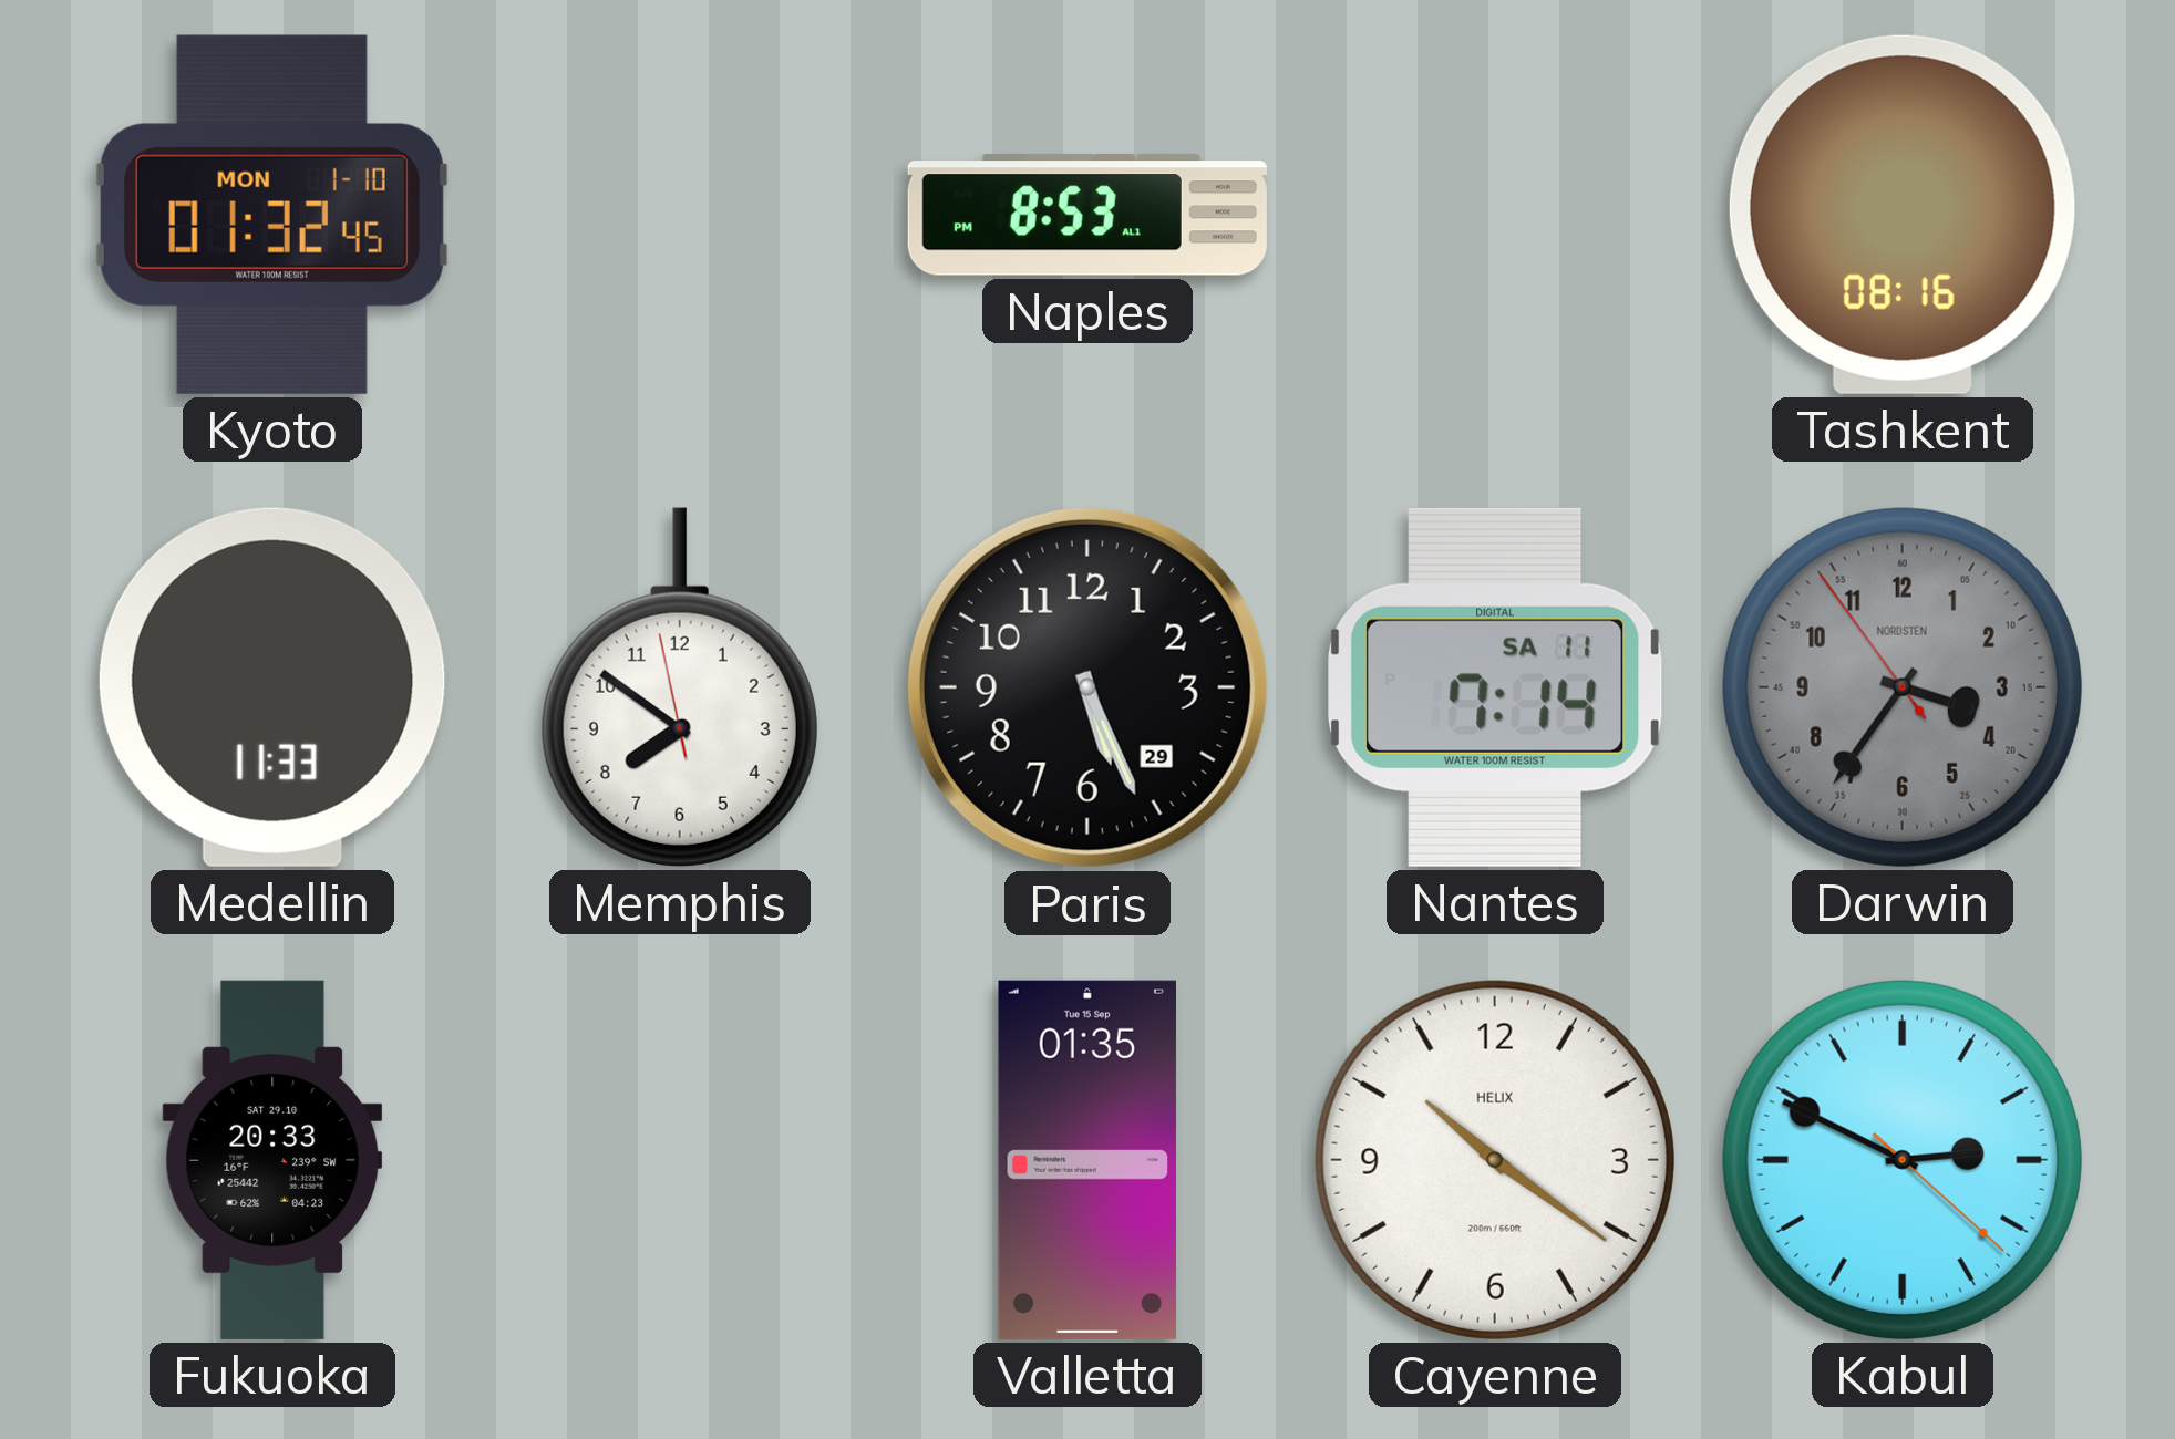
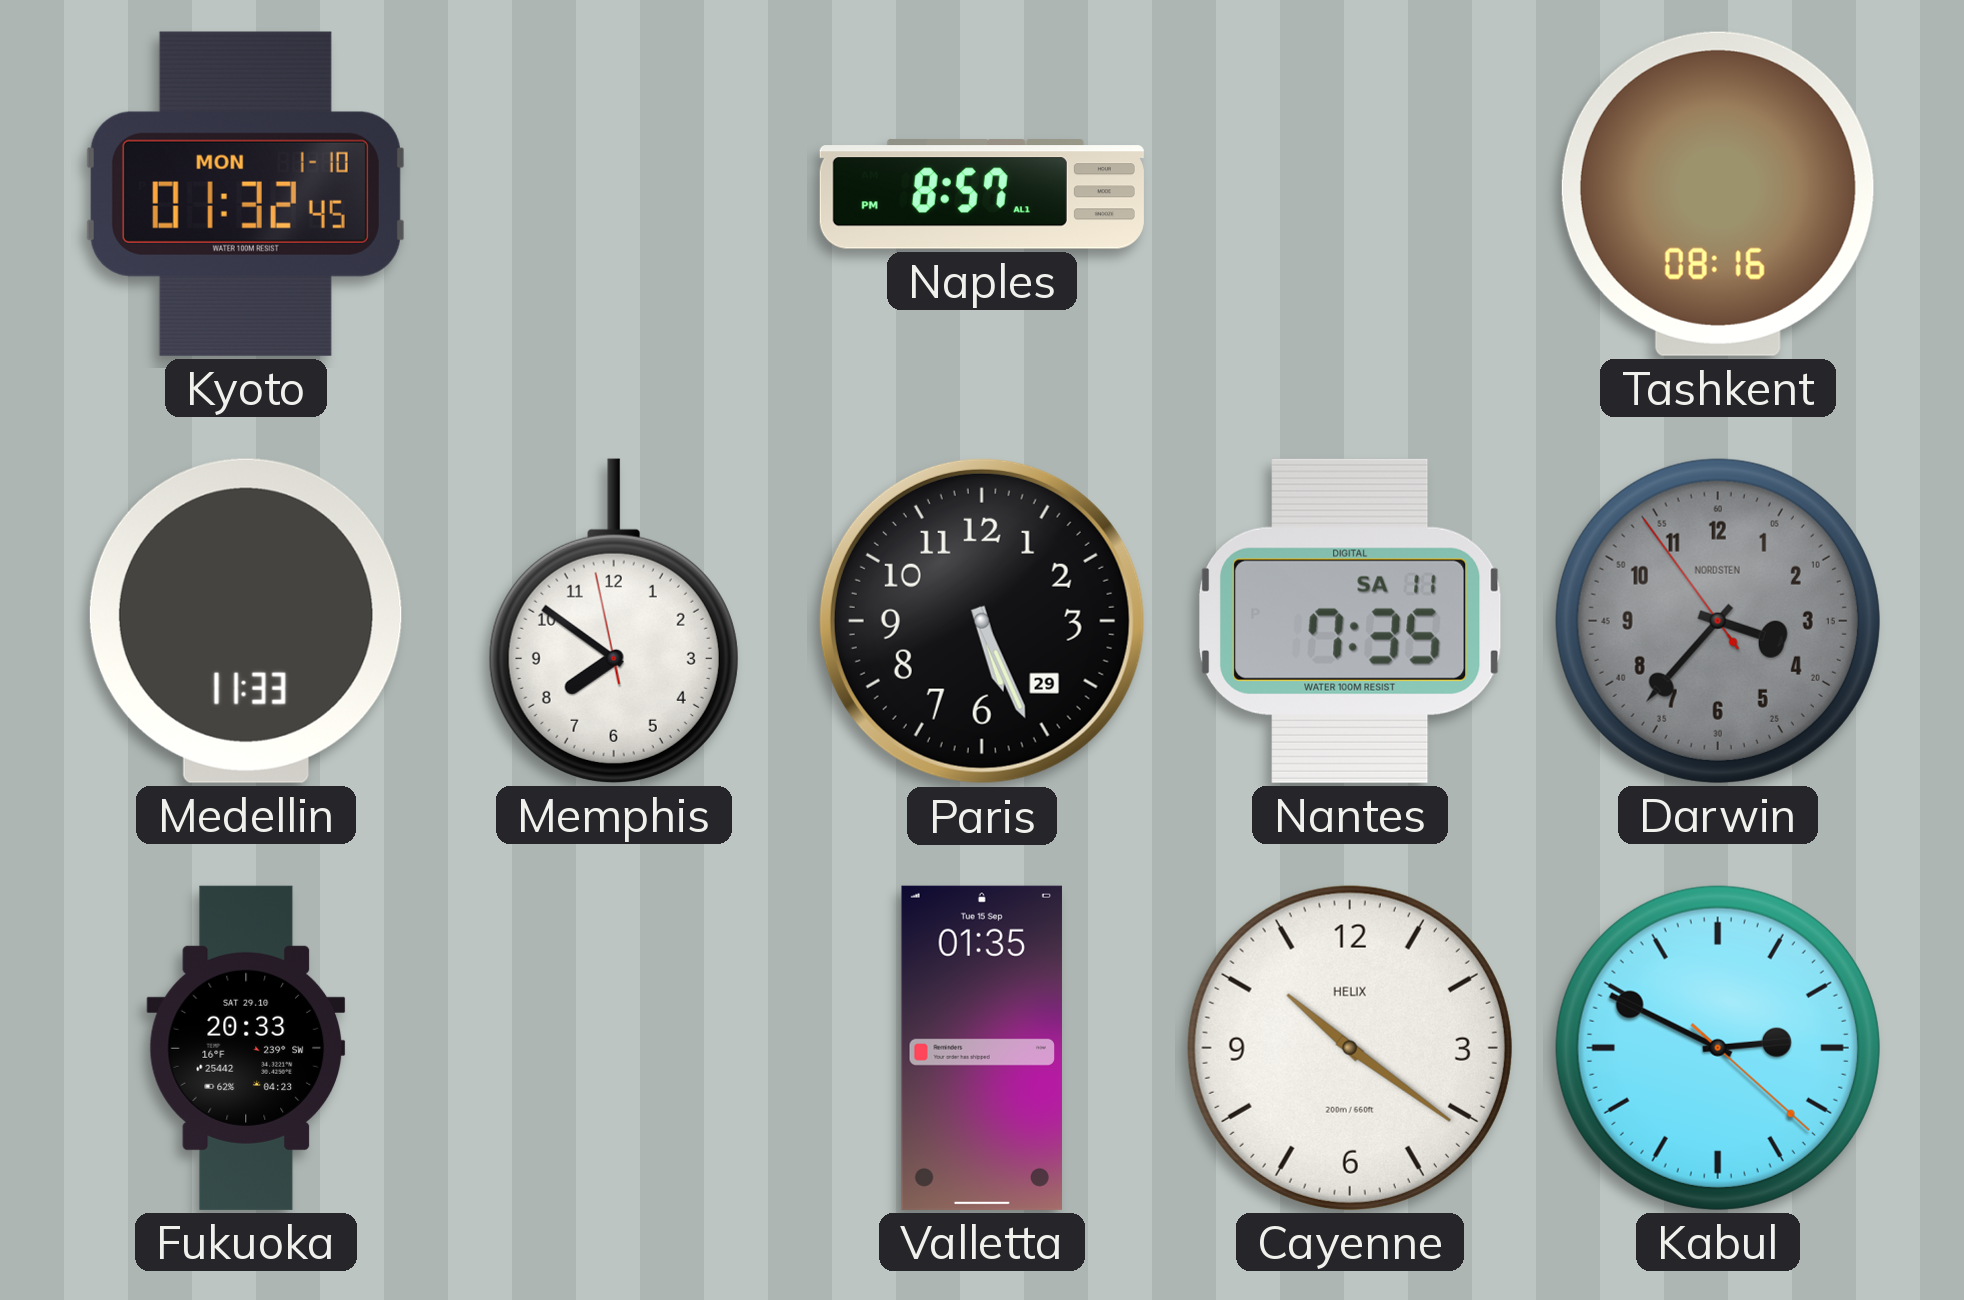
Naples: 8:53 -> 8:57 (982, 194)
Nantes: 7:14 -> 7:35 (1350, 621)
Darwin: 3:35 -> 3:36 (1718, 621)
